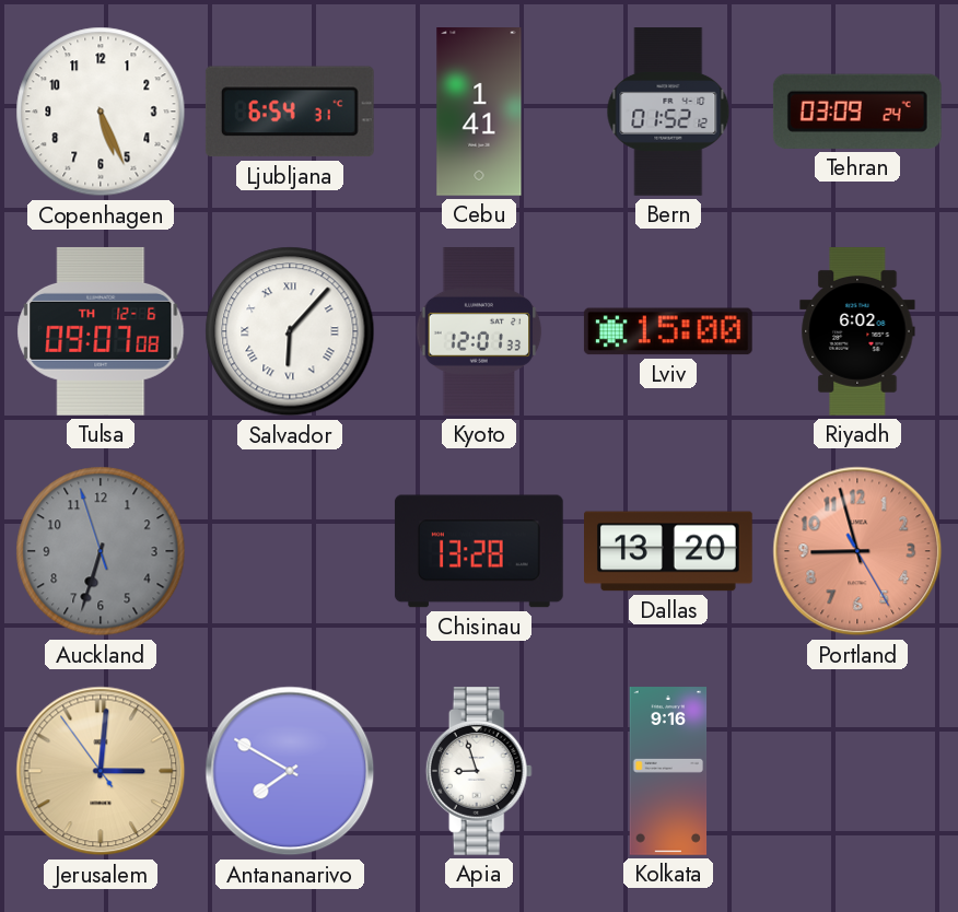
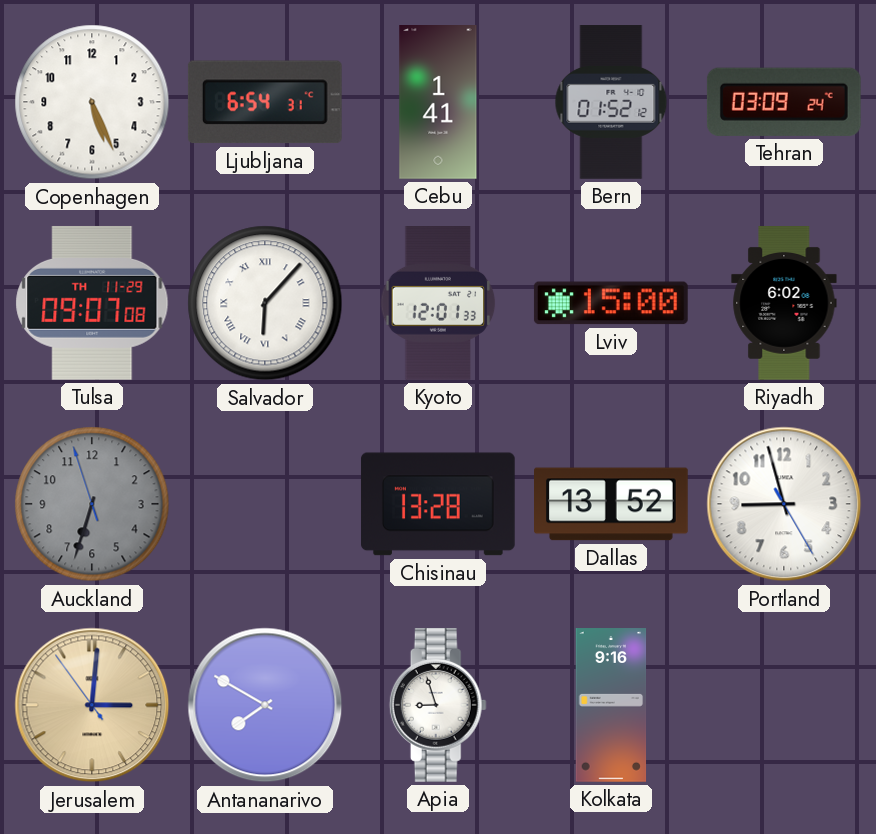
Tulsa date: TH 12-6 -> TH 11-29 (92, 303)
Dallas: 13:20 -> 13:52 (612, 504)
Portland dial: salmon -> white (784, 504)
